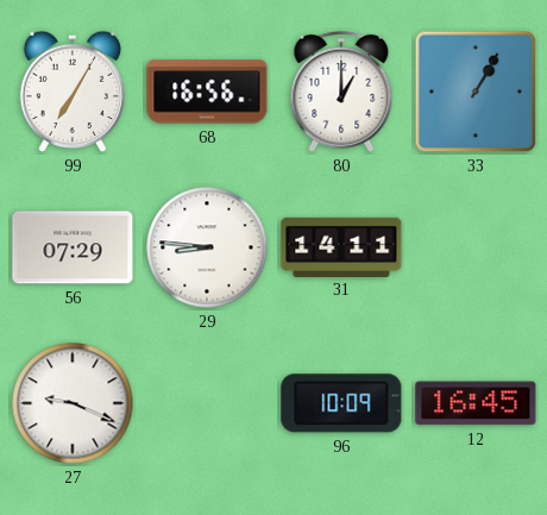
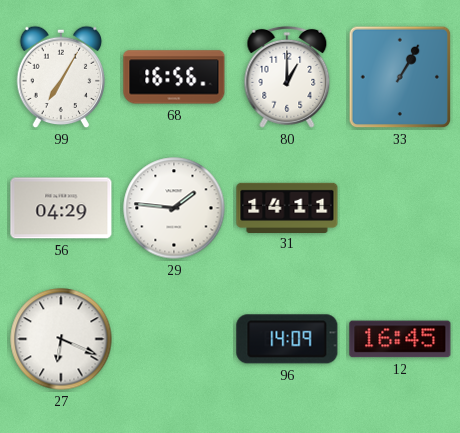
56: 07:29 -> 04:29 (61, 208)
29: 8:46 -> 1:46 (174, 208)
27: 9:19 -> 6:19 (61, 339)
96: 10:09 -> 14:09 (287, 339)
